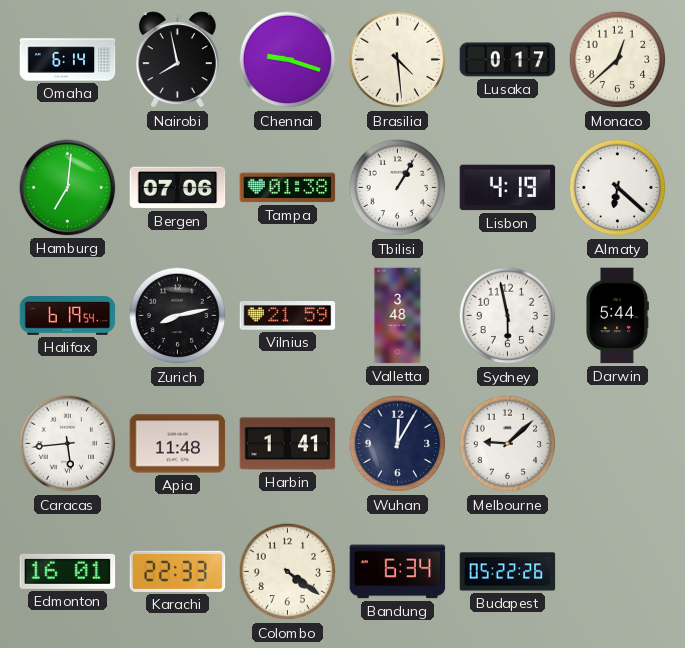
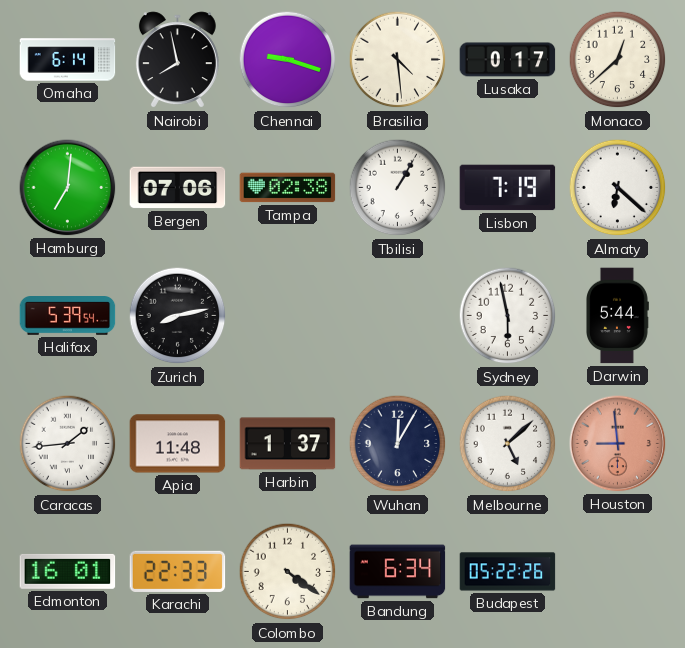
Tampa: 01:38 -> 02:38 (288, 188)
Lisbon: 4:19 -> 7:19 (508, 188)
Halifax: 6:19 -> 5:39 (68, 316)
Vilnius: 21:59 -> none (288, 316)
Valletta: 3:48 -> none (398, 316)
Caracas: 5:44 -> 1:44 (68, 444)
Harbin: 1:41 -> 1:37 (288, 444)
Melbourne: 9:08 -> 5:08 (508, 444)
Houston: none -> 8:59 (618, 444)
